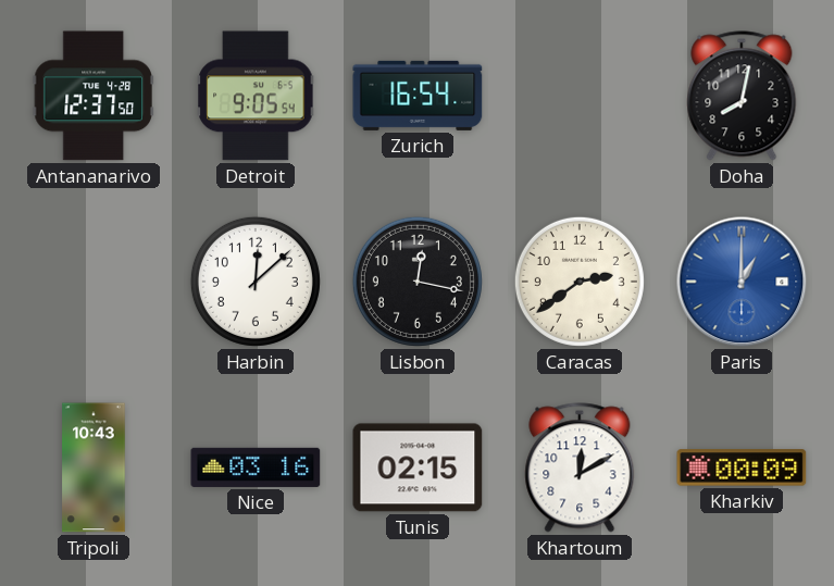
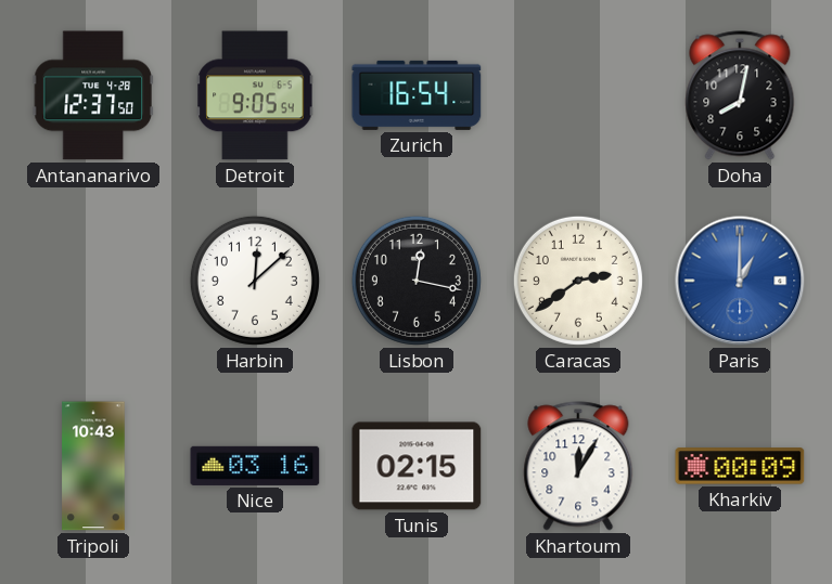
Khartoum: 12:10 -> 12:05 (578, 466)
